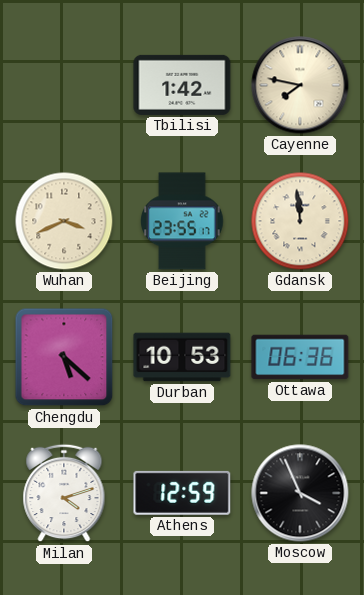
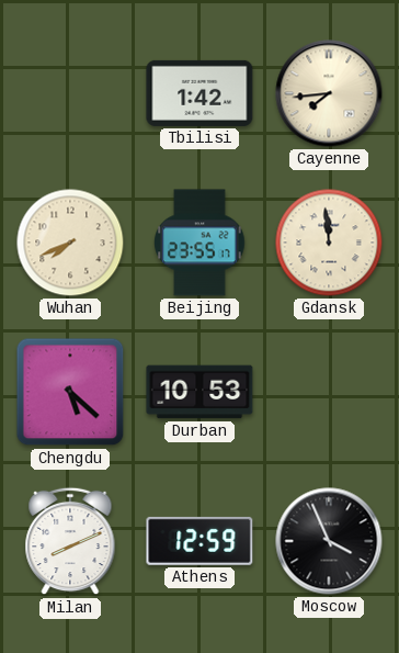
Cayenne: 7:47 -> 7:44 (329, 93)
Wuhan: 3:41 -> 7:41 (70, 243)
Ottawa: 06:36 -> none (300, 357)
Milan: 4:12 -> 8:11 (70, 541)
